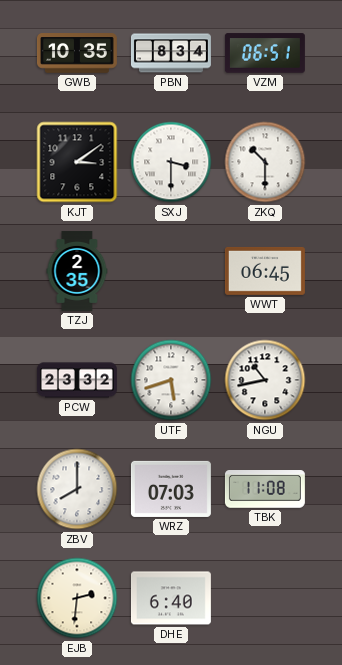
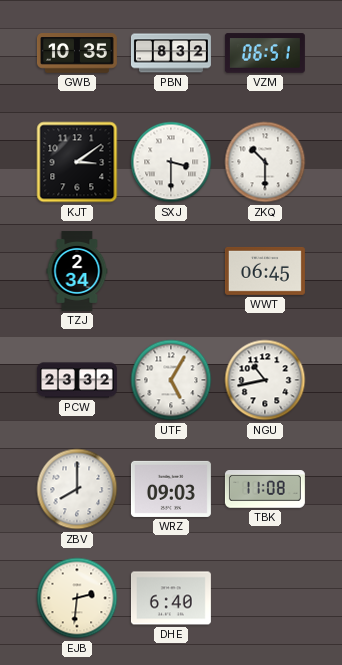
PBN: 8:34 -> 8:32 (171, 53)
TZJ: 2:35 -> 2:34 (77, 271)
UTF: 5:42 -> 5:05 (171, 380)
WRZ: 07:03 -> 09:03 (171, 489)
